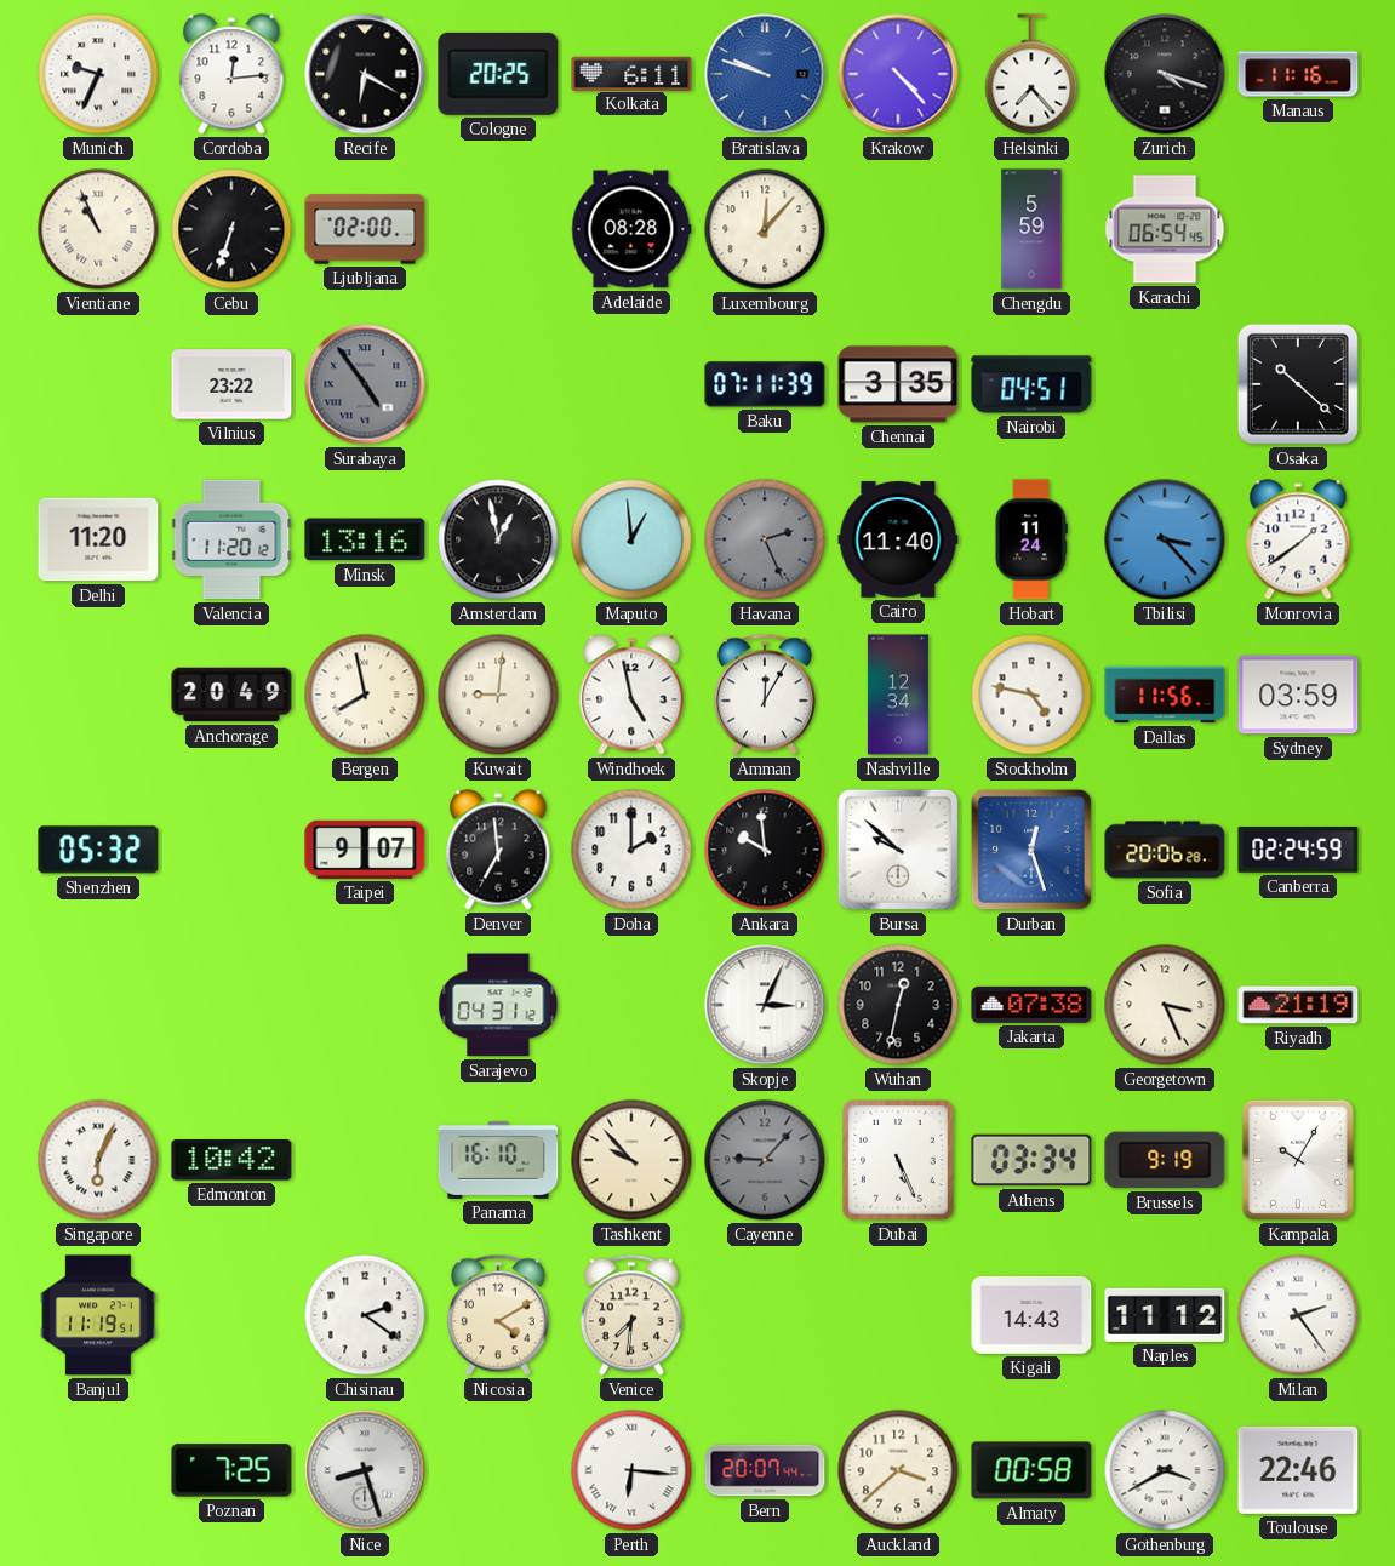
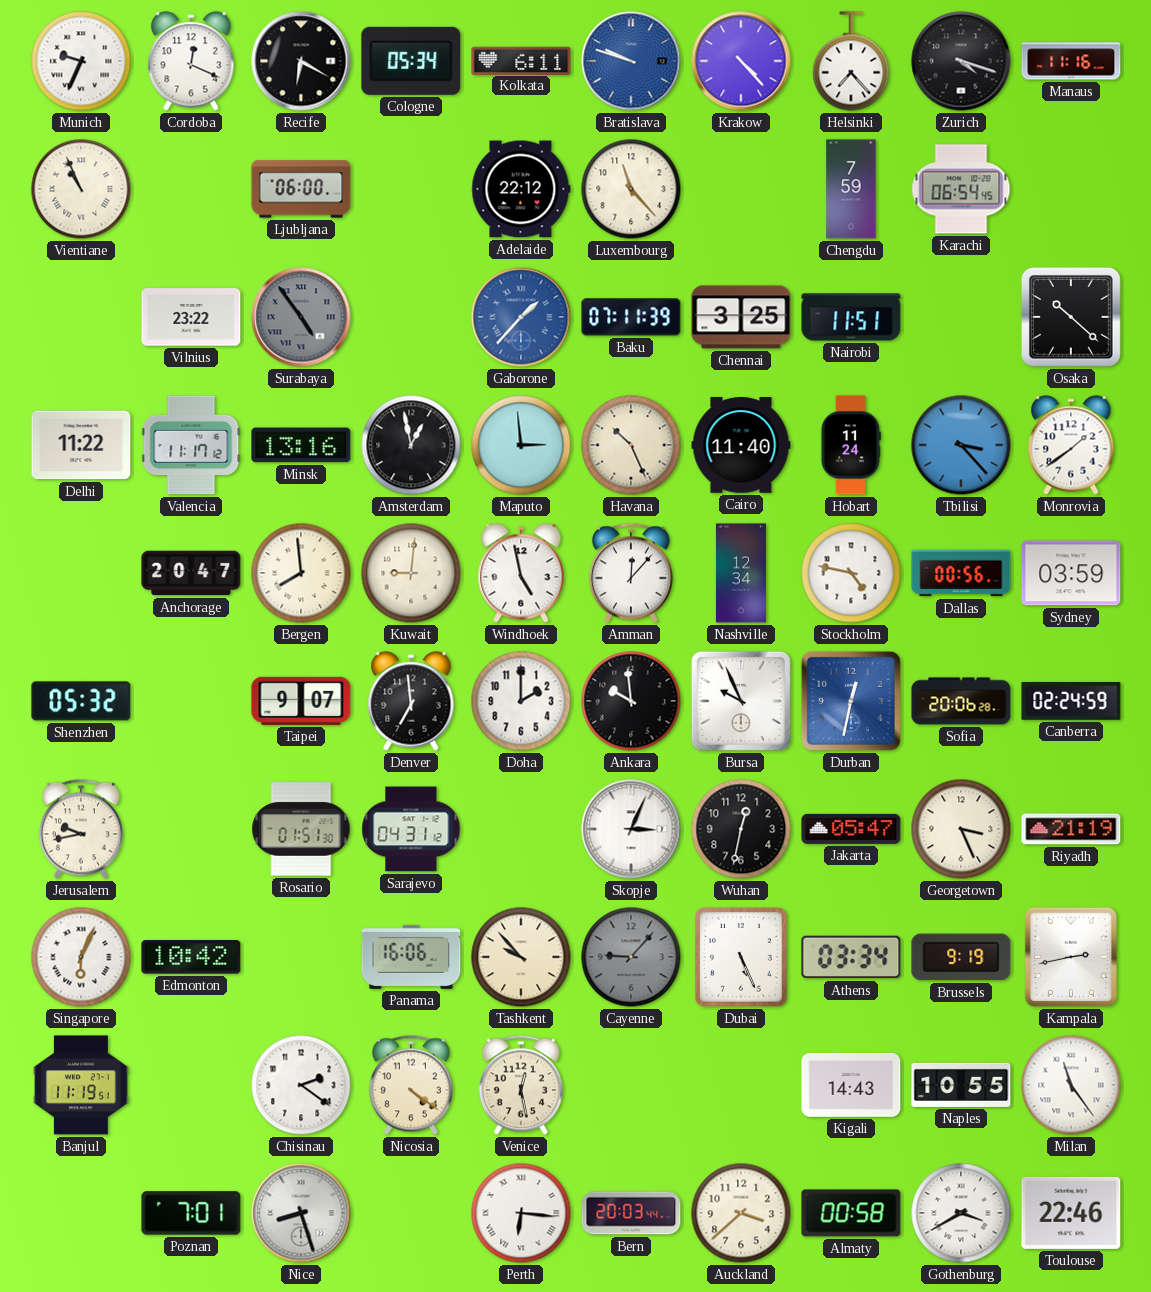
Cordoba: 12:14 -> 12:19 (191, 61)
Cologne: 20:25 -> 05:34 (411, 61)
Cebu: 6:33 -> none (231, 229)
Ljubljana: 02:00 -> 06:00 (301, 189)
Adelaide: 08:28 -> 22:12 (521, 189)
Luxembourg: 12:07 -> 11:23 (631, 189)
Chengdu: 5:59 -> 7:59 (851, 189)
Gaborone: none -> 1:37 (521, 317)
Chennai: 3:35 -> 3:25 (741, 317)
Nairobi: 04:51 -> 11:51 (851, 317)
Delhi: 11:20 -> 11:22 (81, 445)
Valencia: 11:20 -> 11:17 (191, 445)
Maputo: 12:59 -> 2:59 (521, 445)
Havana: 2:26 -> 10:26 (631, 445)
Havana dial: grey -> cream (631, 445)
Anchorage: 20:49 -> 20:47 (191, 573)
Bergen: 7:58 -> 7:59 (301, 573)
Amman: 12:05 -> 12:07 (631, 573)
Dallas: 11:56 -> 00:56 (961, 573)
Bursa: 9:52 -> 9:56 (741, 701)
Durban: 12:27 -> 12:32 (851, 701)
Jerusalem: none -> 9:43 (81, 829)
Rosario: none -> 01:51 (301, 829)
Jakarta: 07:38 -> 05:47 (851, 829)
Panama: 16:10 -> 16:06 (411, 957)
Kampala: 10:05 -> 2:43 (1071, 957)
Nicosia: 4:10 -> 4:21 (411, 1085)
Venice: 7:31 -> 12:28 (521, 1085)
Naples: 11:12 -> 10:55 (961, 1085)
Milan: 2:24 -> 11:24 (1071, 1085)
Poznan: 7:25 -> 7:01 (191, 1213)
Bern: 20:07 -> 20:03 (631, 1213)
